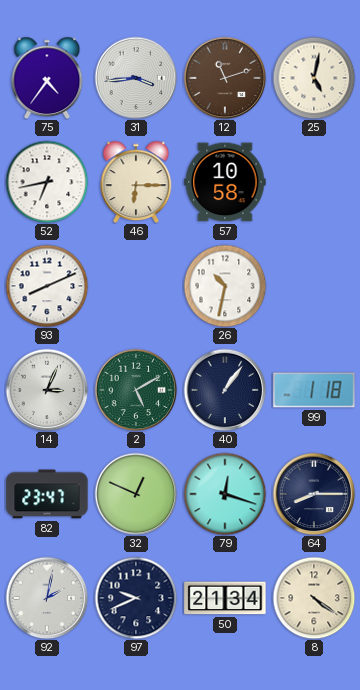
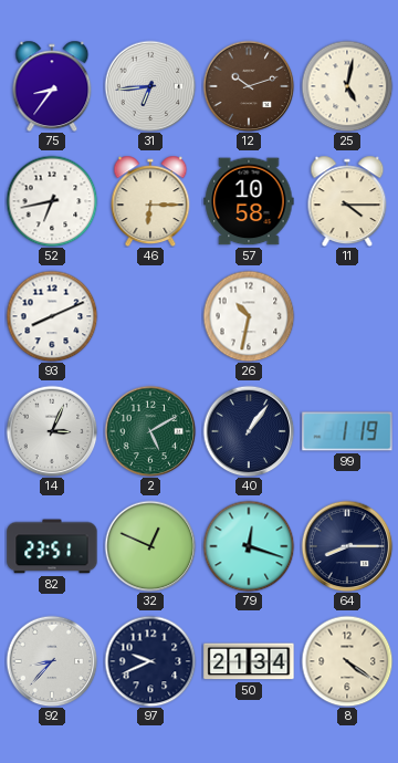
75: 4:36 -> 8:36 (52, 86)
31: 3:44 -> 6:44 (150, 86)
12: 11:12 -> 10:12 (249, 86)
11: none -> 4:15 (347, 201)
99: 1:18 -> 1:19 (347, 431)
82: 23:47 -> 23:51 (52, 546)
92: 2:02 -> 8:37 (52, 661)
